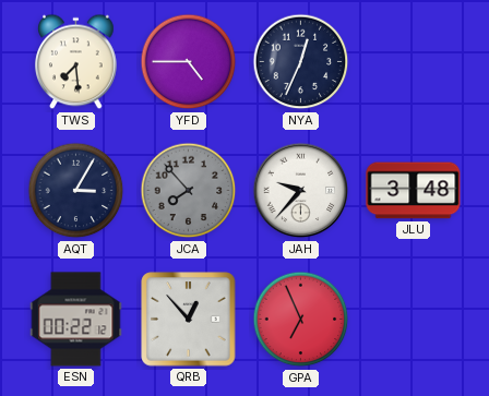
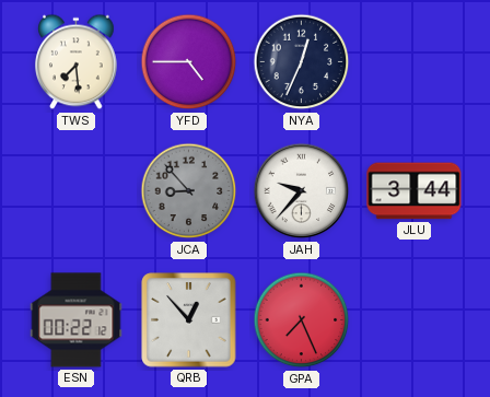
AQT: 3:05 -> none (76, 191)
JCA: 7:53 -> 8:53 (189, 191)
JLU: 3:48 -> 3:44 (415, 191)
GPA: 6:56 -> 7:26 (302, 320)
